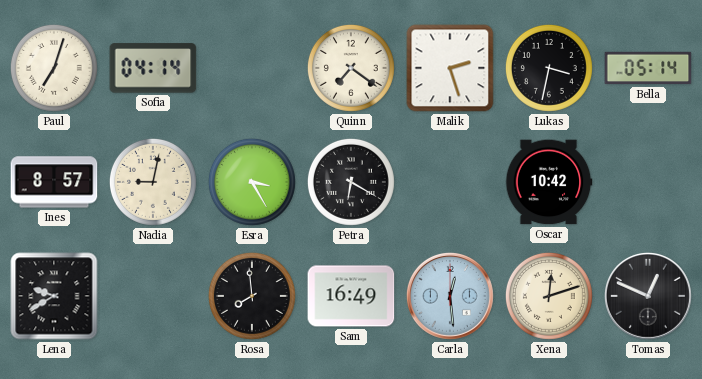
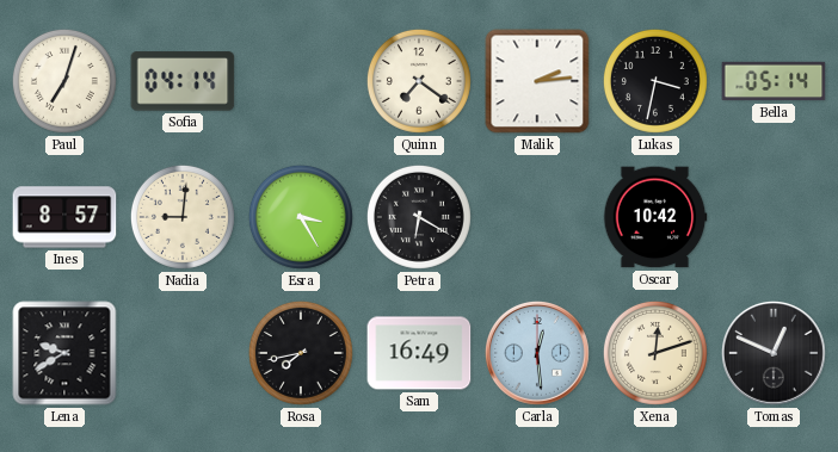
Malik: 2:27 -> 2:14 (537, 81)
Nadia: 9:02 -> 9:01 (183, 217)
Rosa: 7:59 -> 7:43 (301, 353)
